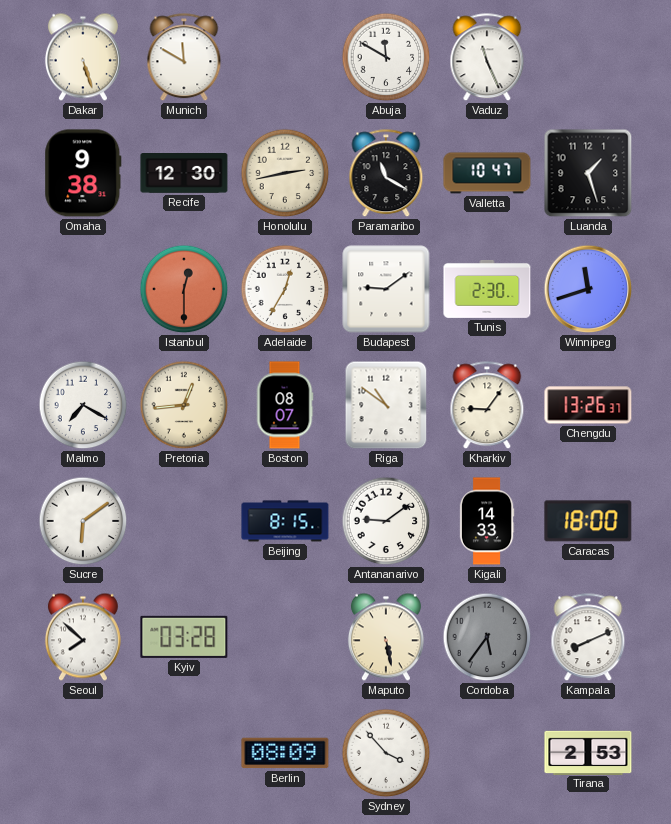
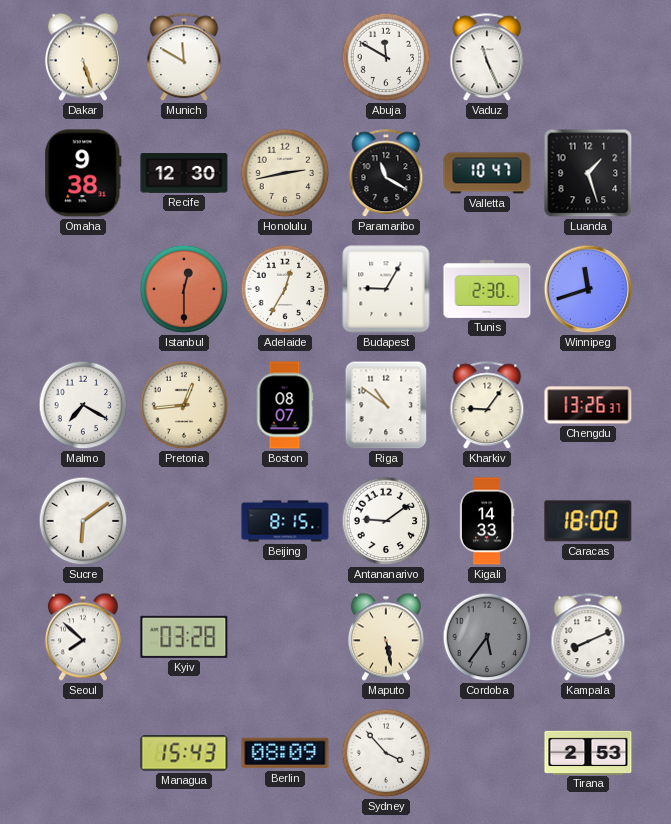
Budapest: 9:09 -> 9:05 (386, 289)
Managua: none -> 15:43 (184, 753)
